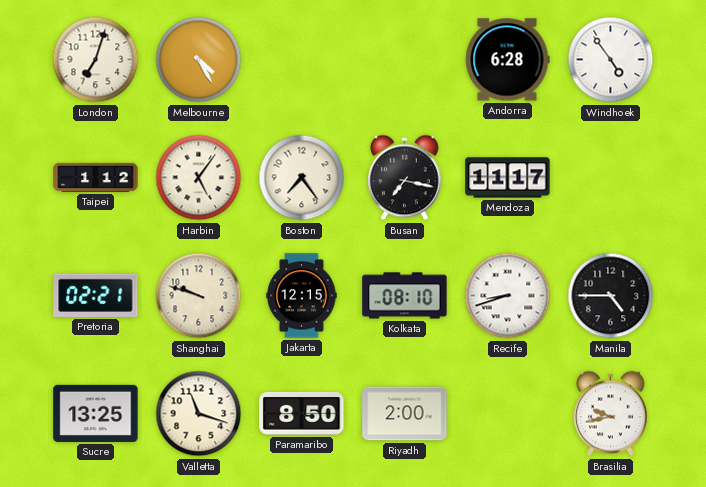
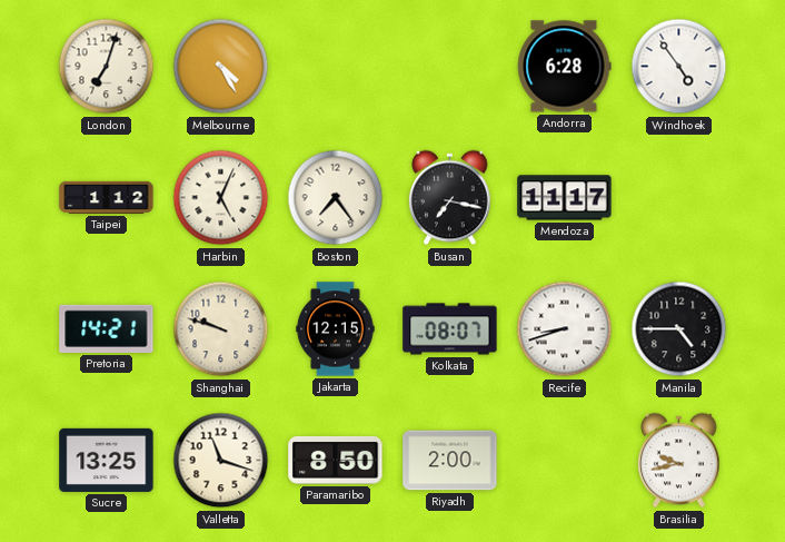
Harbin: 5:06 -> 5:04 (221, 198)
Pretoria: 02:21 -> 14:21 (107, 328)
Kolkata: 08:10 -> 08:07 (450, 329)
